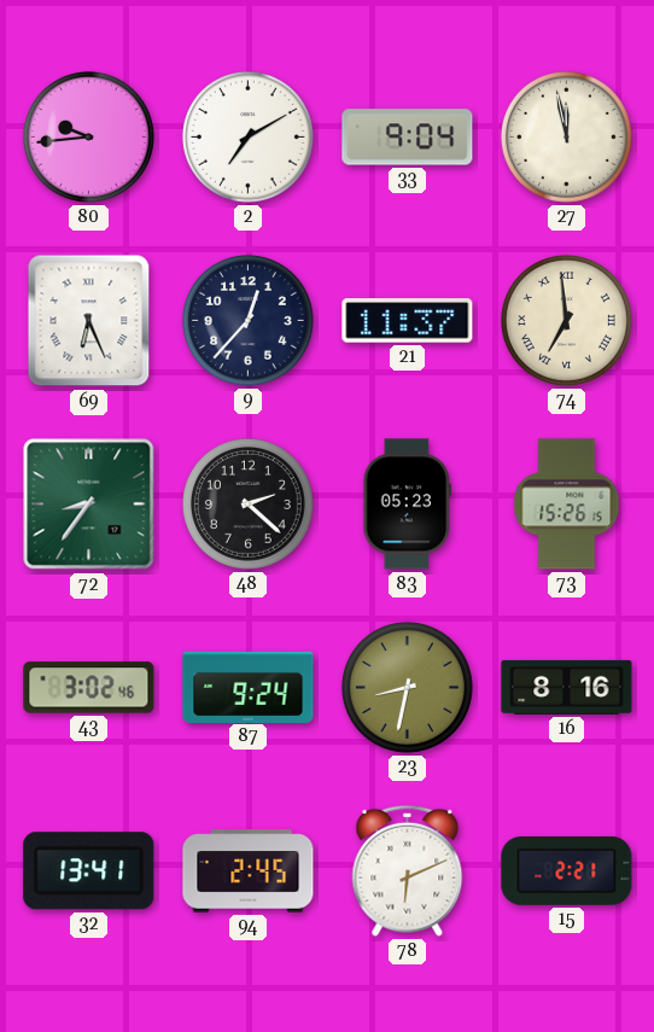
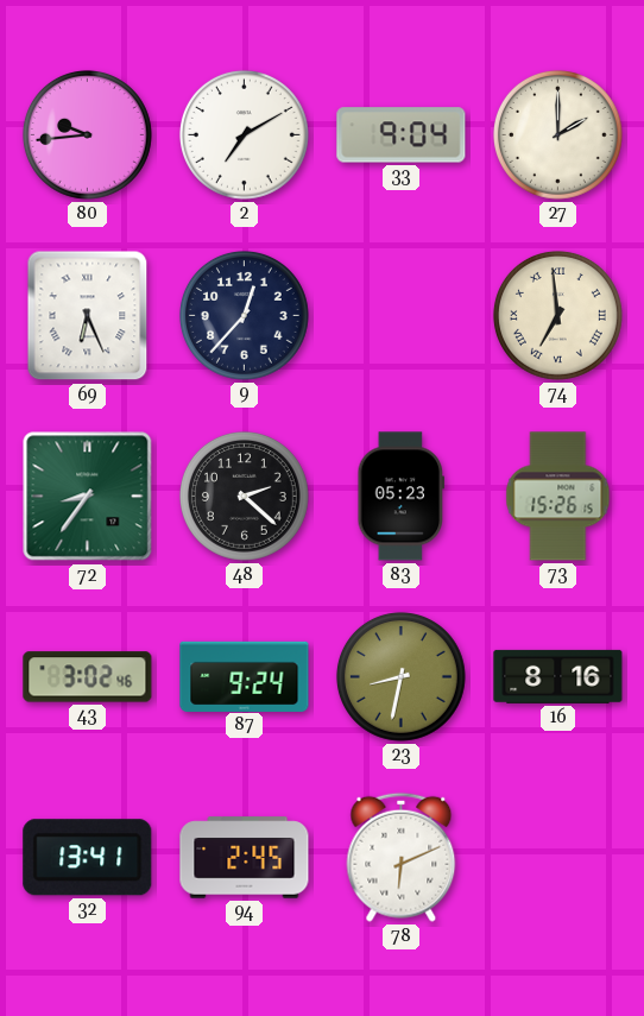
27: 11:58 -> 2:00 (557, 134)
21: 11:37 -> none (408, 321)
15: 2:21 -> none (567, 870)
